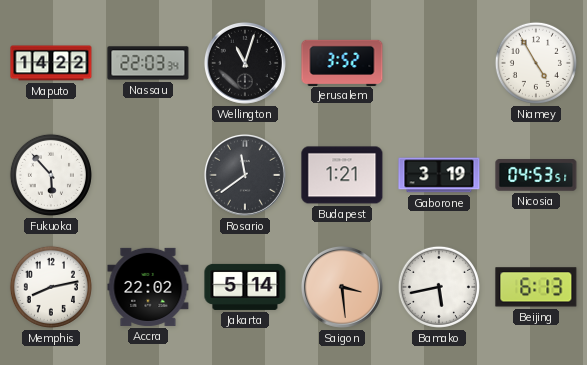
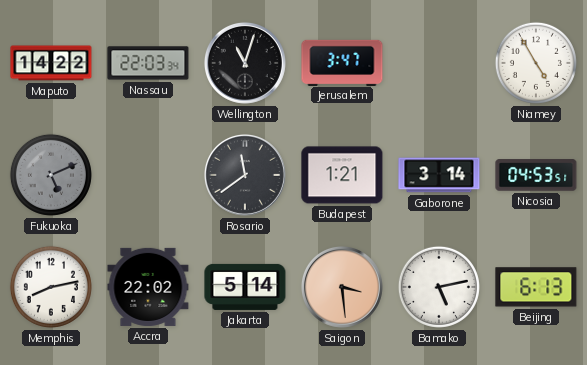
Jerusalem: 3:52 -> 3:47 (342, 62)
Fukuoka: 5:53 -> 5:11 (51, 175)
Fukuoka dial: white -> grey (51, 175)
Gaborone: 3:19 -> 3:14 (439, 175)
Bamako: 5:43 -> 5:13 (439, 287)
